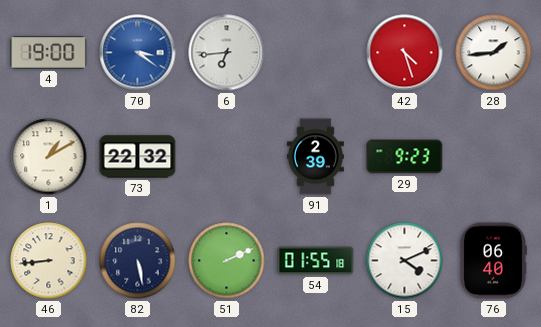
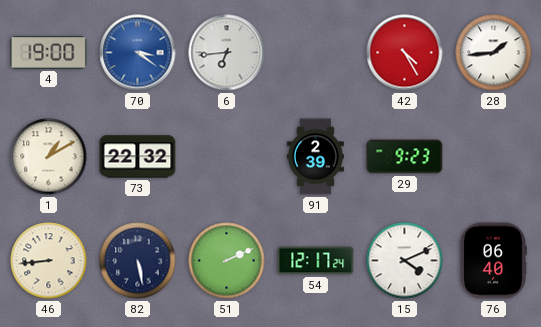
42: 4:27 -> 4:25 (405, 53)
54: 01:55 -> 12:17 (316, 261)
